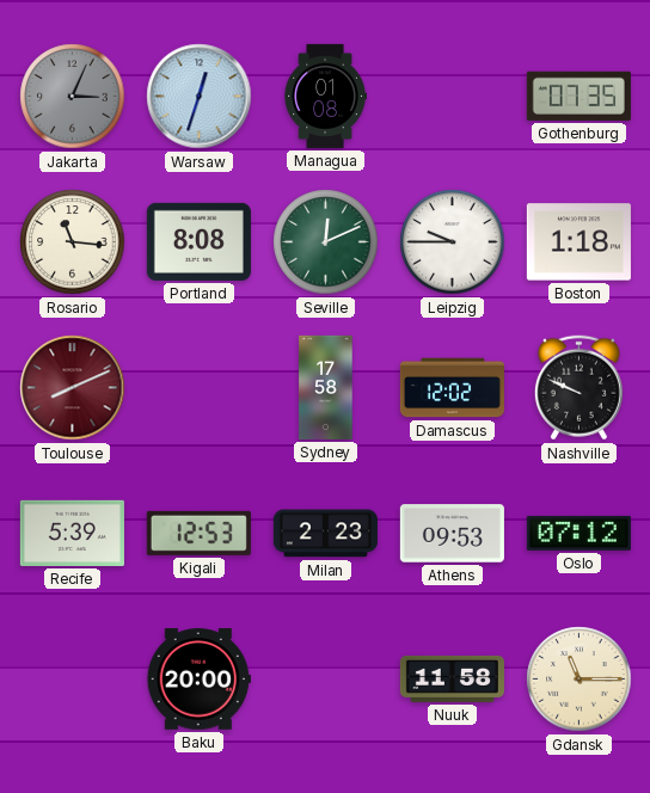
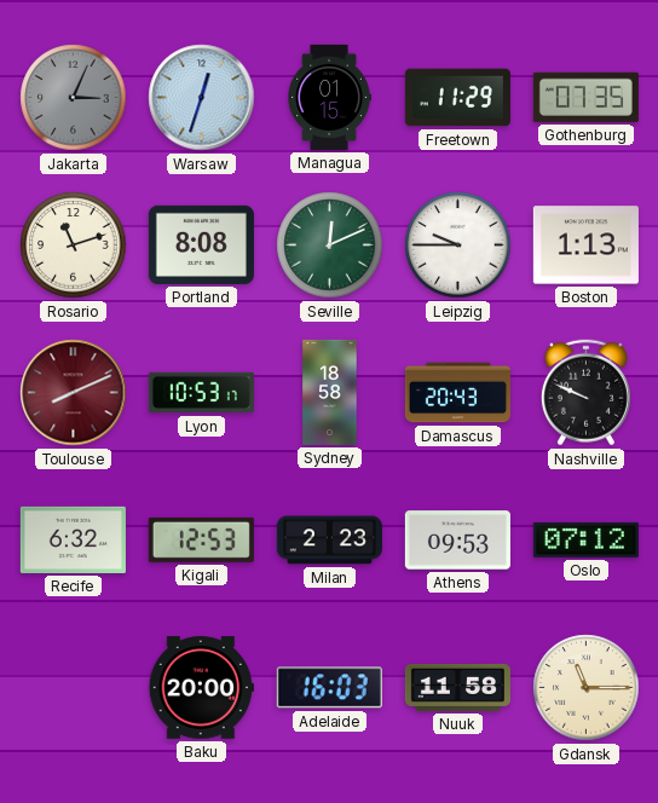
Managua: 01:08 -> 01:15 (329, 97)
Freetown: none -> 11:29 (457, 98)
Rosario: 11:16 -> 11:12 (74, 245)
Boston: 1:18 -> 1:13 (585, 245)
Lyon: none -> 10:53 (201, 393)
Sydney: 17:58 -> 18:58 (330, 392)
Damascus: 12:02 -> 20:43 (457, 393)
Recife: 5:39 -> 6:32 (73, 539)
Adelaide: none -> 16:03 (329, 688)
